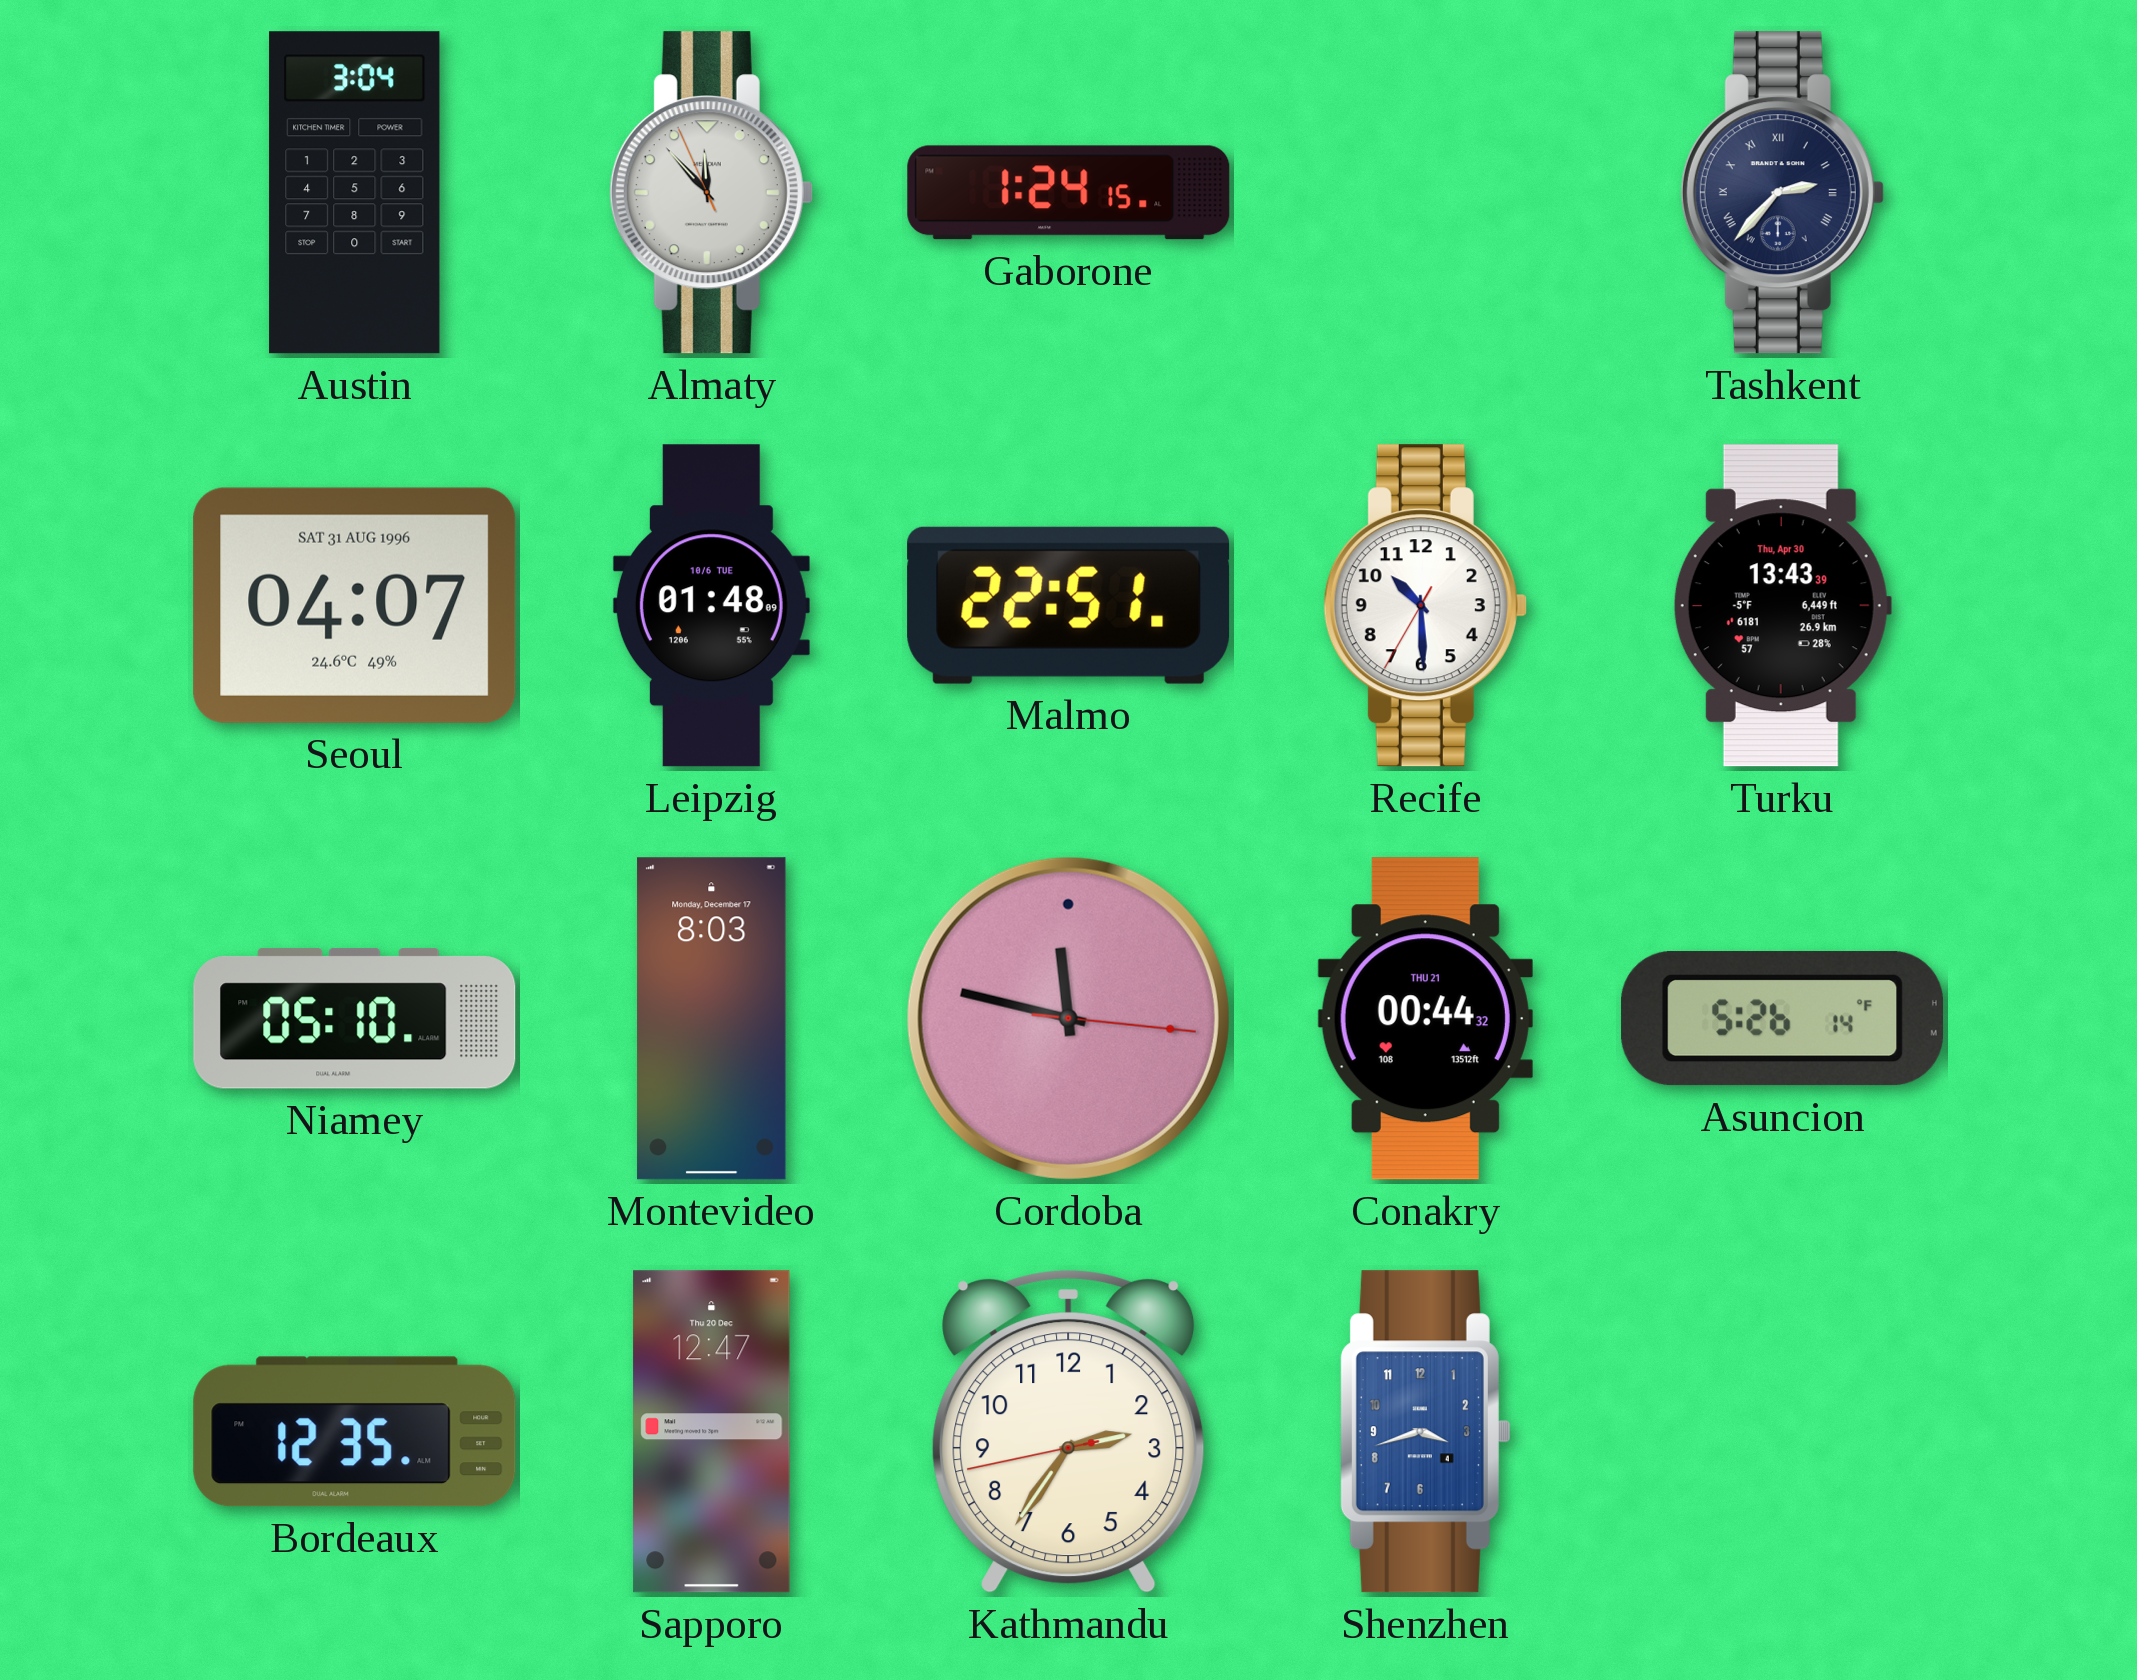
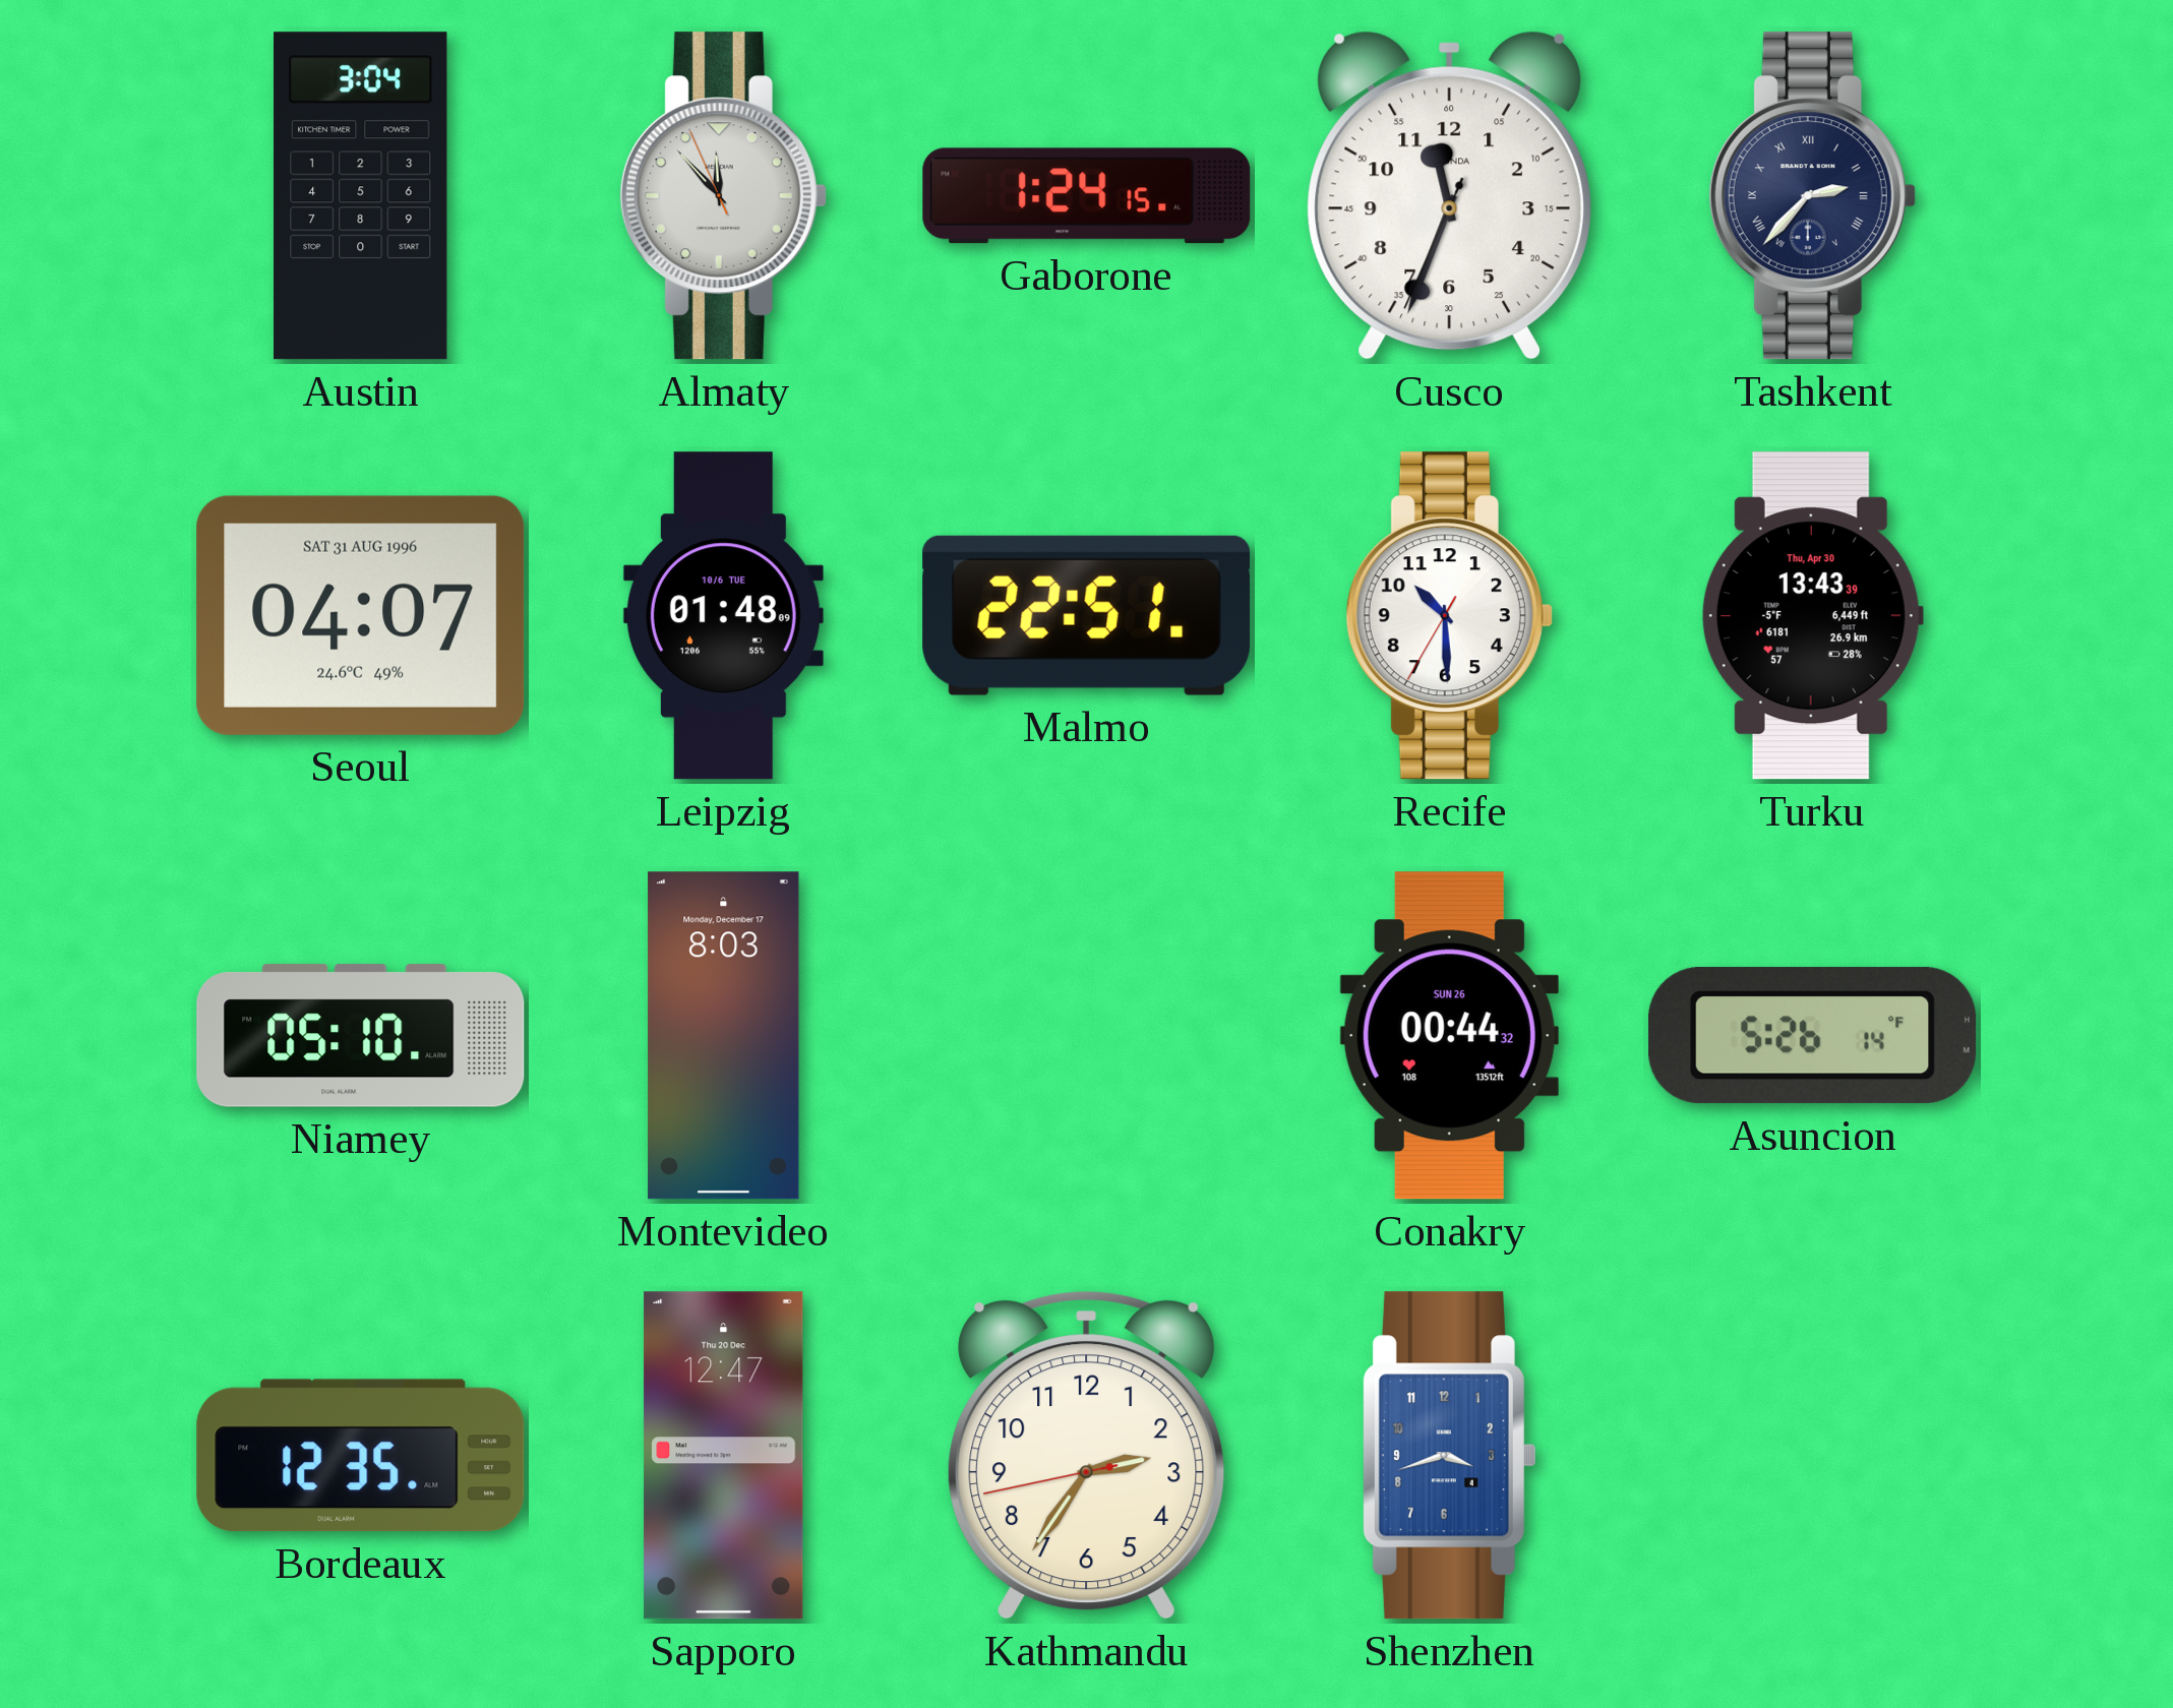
Cusco: none -> 11:33 (1449, 195)
Cordoba: 11:47 -> none (1068, 1018)
Conakry date: THU 21 -> SUN 26 (1449, 1036)
